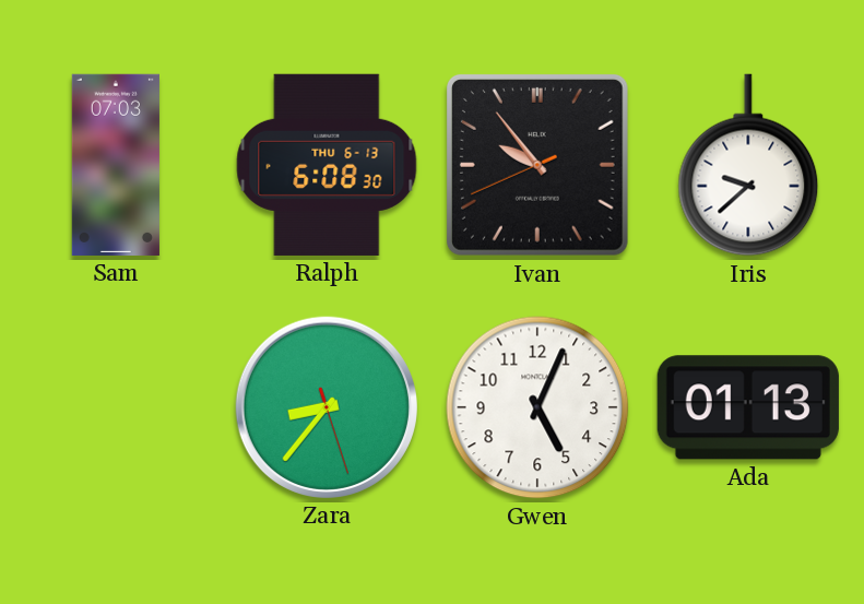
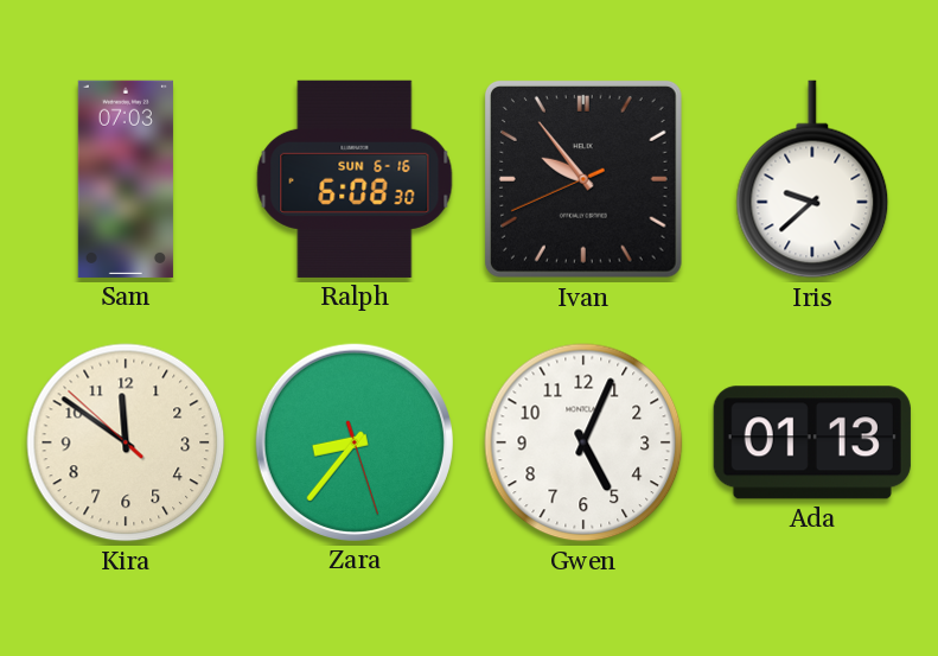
Ralph date: THU 6-13 -> SUN 6-16 (355, 179)
Kira: none -> 11:50 (126, 442)
